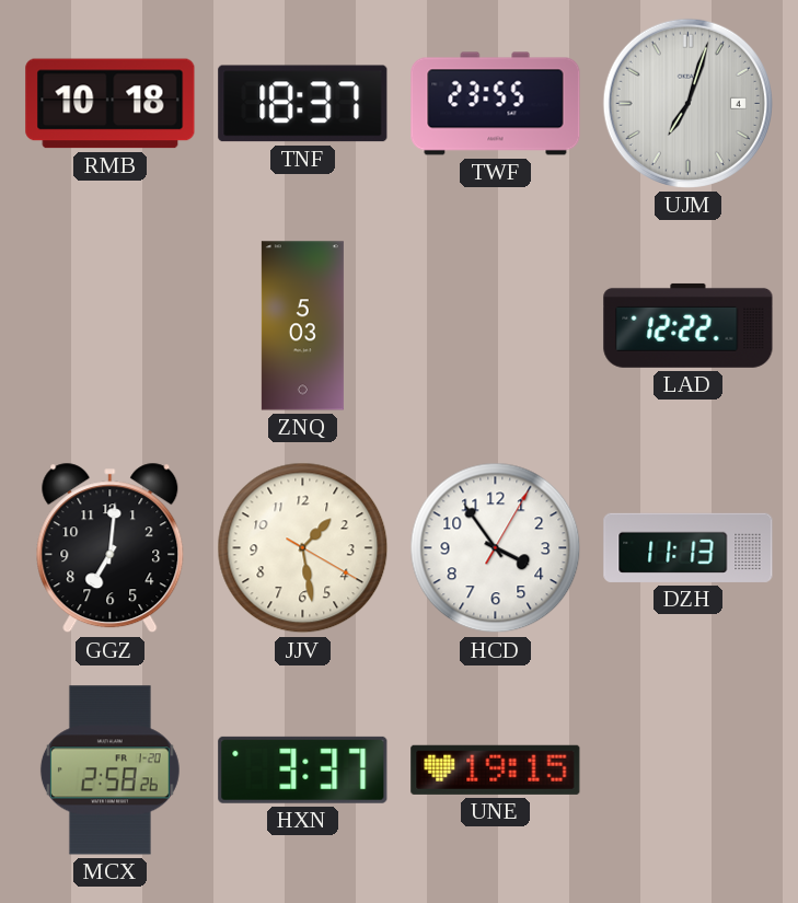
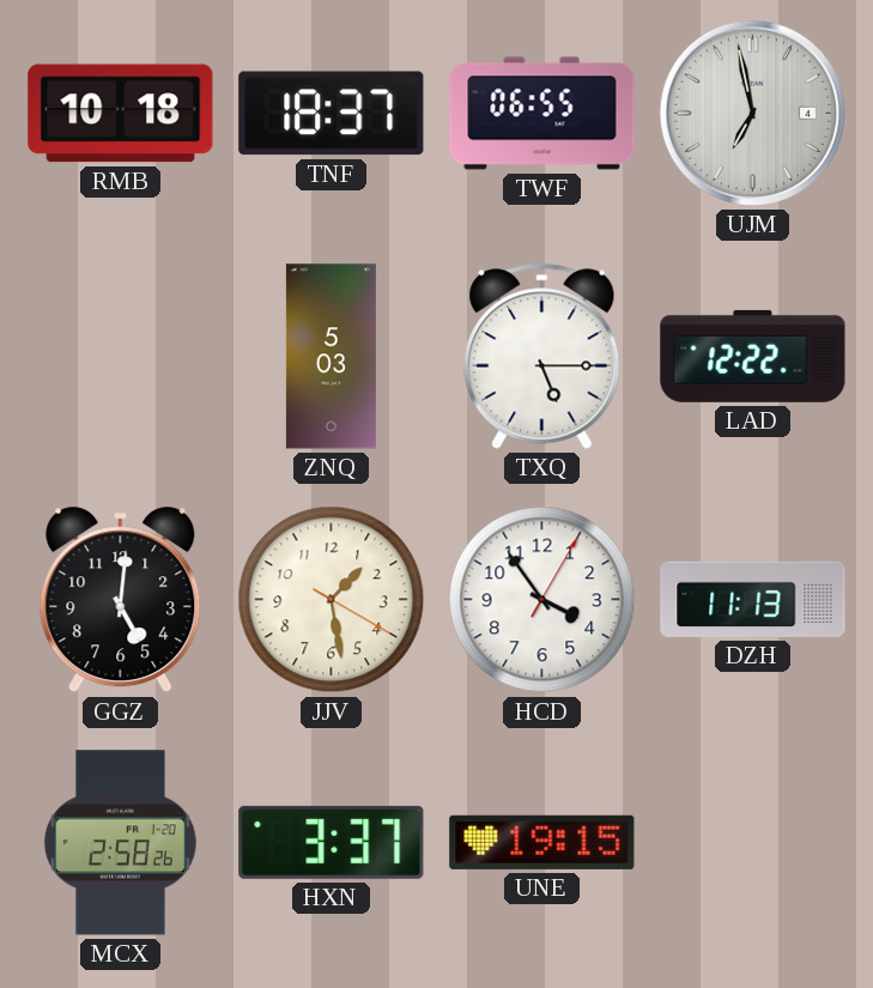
TWF: 23:55 -> 06:55 (542, 114)
UJM: 7:03 -> 6:58 (752, 113)
TXQ: none -> 5:15 (542, 356)
GGZ: 7:01 -> 5:01 (121, 600)
